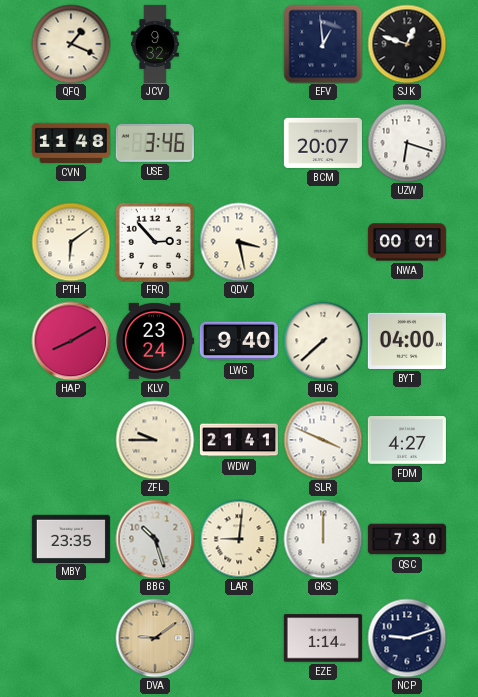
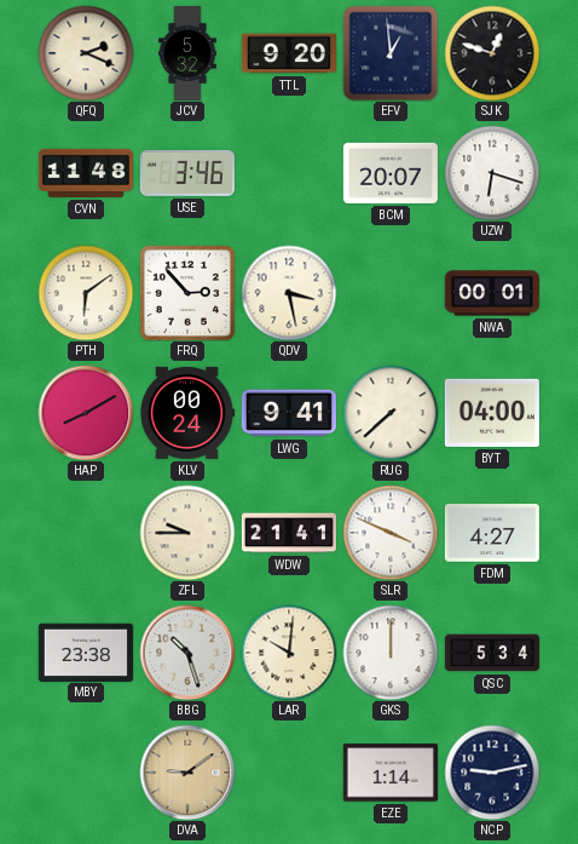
QFQ: 1:19 -> 2:19 (86, 53)
JCV: 9:32 -> 5:32 (187, 53)
TTL: none -> 9:20 (289, 53)
KLV: 23:24 -> 00:24 (187, 413)
LWG: 9:40 -> 9:41 (289, 413)
MBY: 23:35 -> 23:38 (86, 651)
LAR: 9:01 -> 10:01 (289, 653)
QSC: 7:30 -> 5:34 (492, 653)
NCP: 9:12 -> 9:13 (492, 773)
